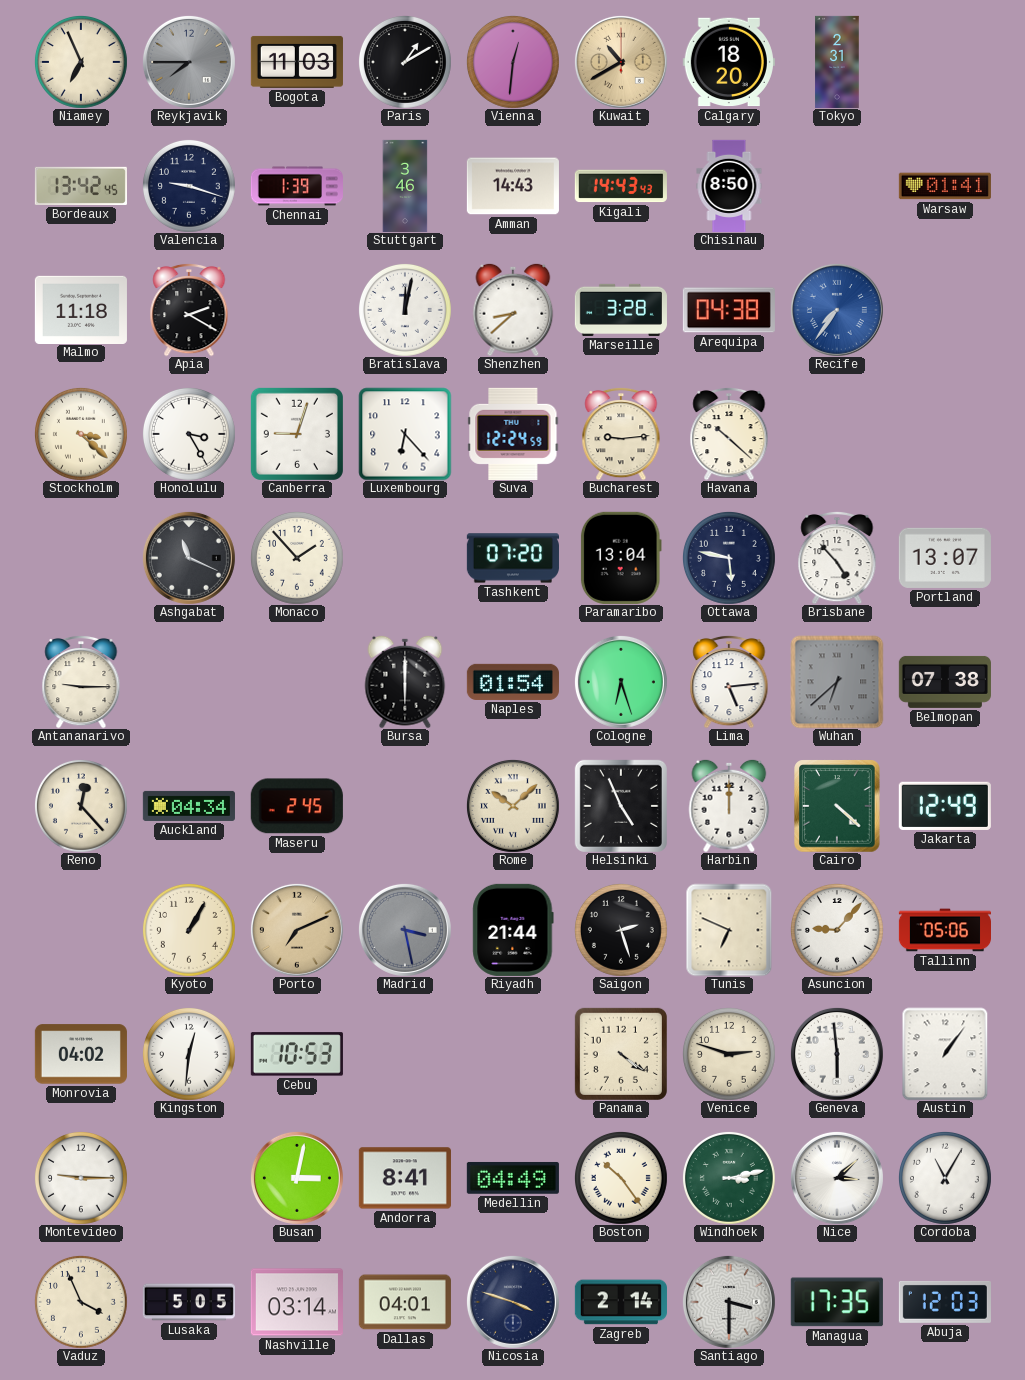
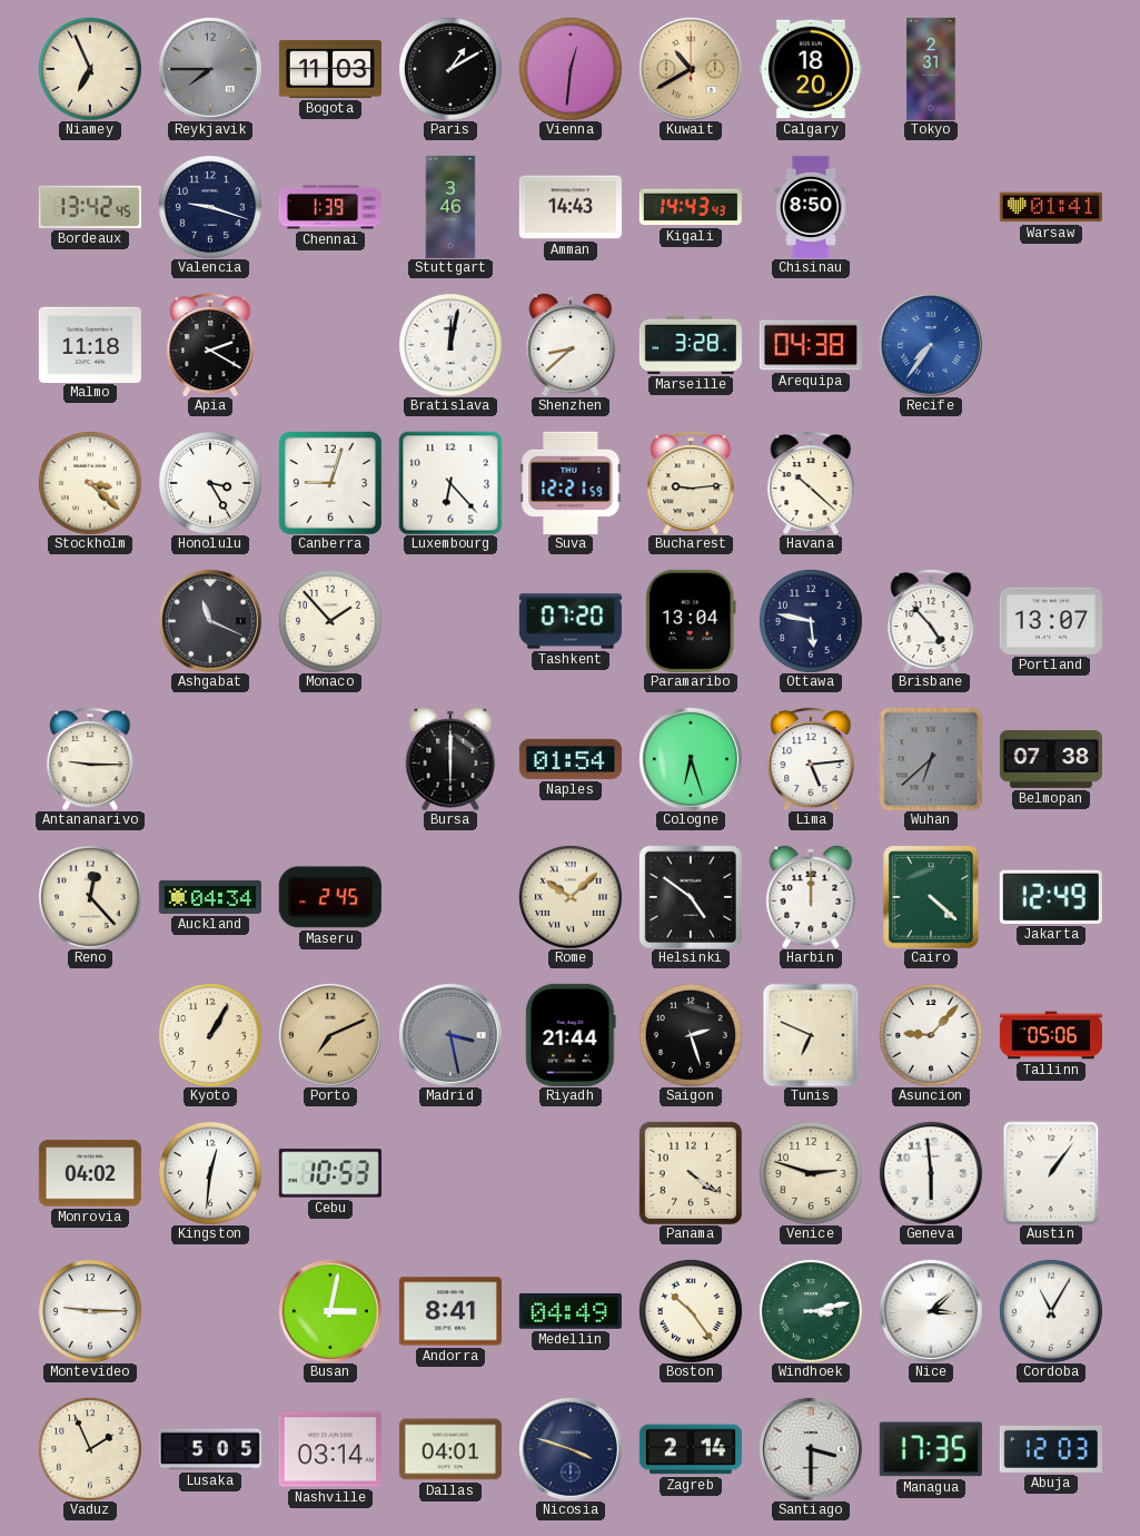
Suva: 12:24 -> 12:21 (571, 483)
Helsinki: 4:56 -> 4:51 (691, 897)
Vaduz: 3:56 -> 1:56 (90, 1449)
